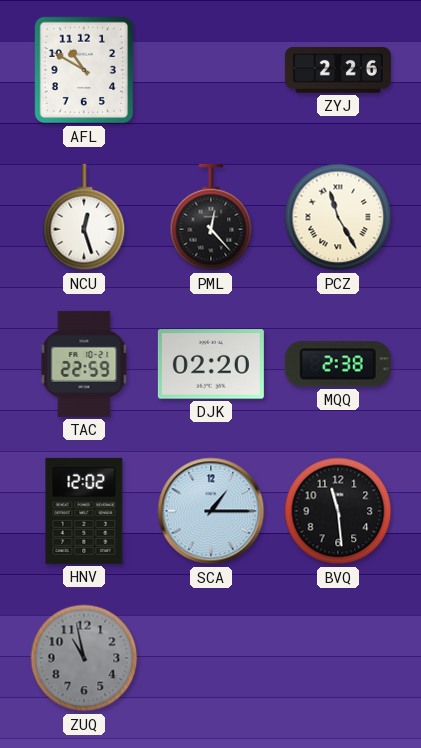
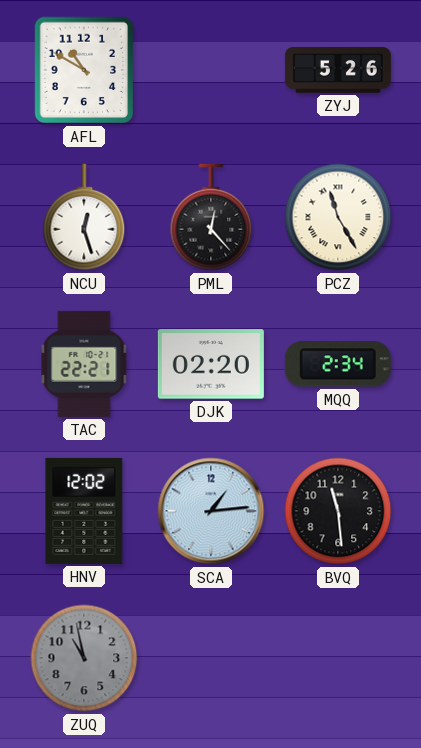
ZYJ: 2:26 -> 5:26 (338, 70)
TAC: 22:59 -> 22:21 (84, 364)
MQQ: 2:38 -> 2:34 (338, 364)
SCA: 1:15 -> 1:14 (211, 511)
